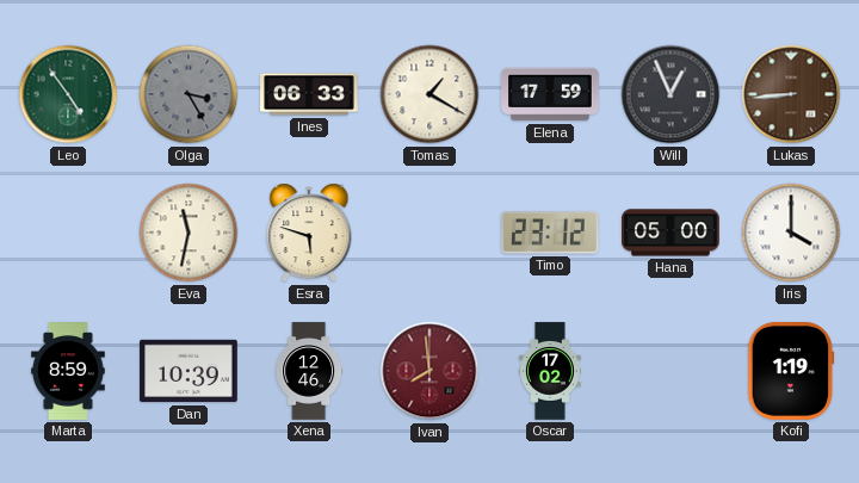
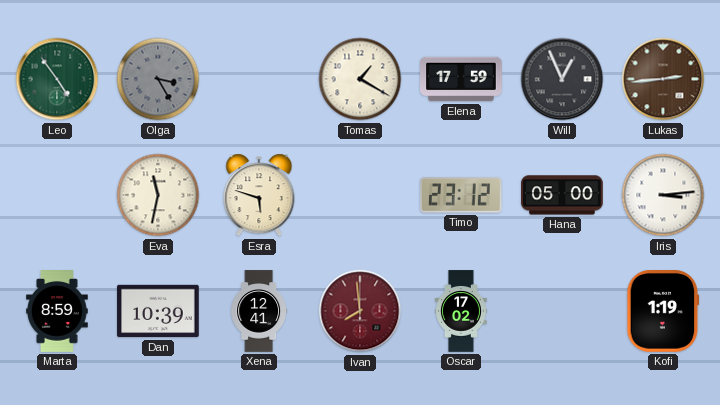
Ines: 06:33 -> none (309, 94)
Lukas: 8:44 -> 2:44 (663, 79)
Iris: 4:00 -> 3:14 (663, 195)
Xena: 12:46 -> 12:41 (259, 311)
